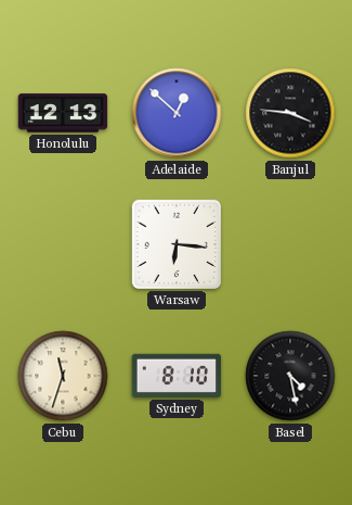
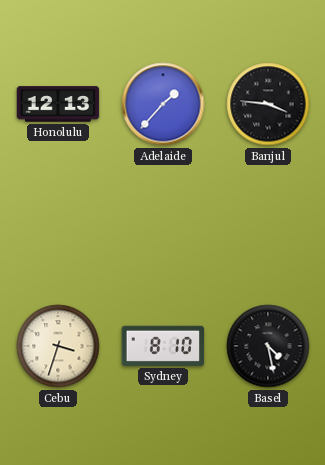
Adelaide: 12:52 -> 1:37 (163, 104)
Warsaw: 6:16 -> none (175, 243)
Cebu: 11:33 -> 3:33 (58, 346)
